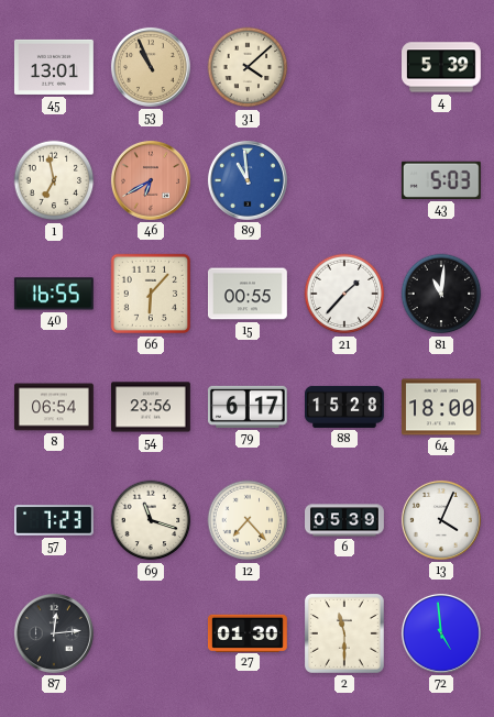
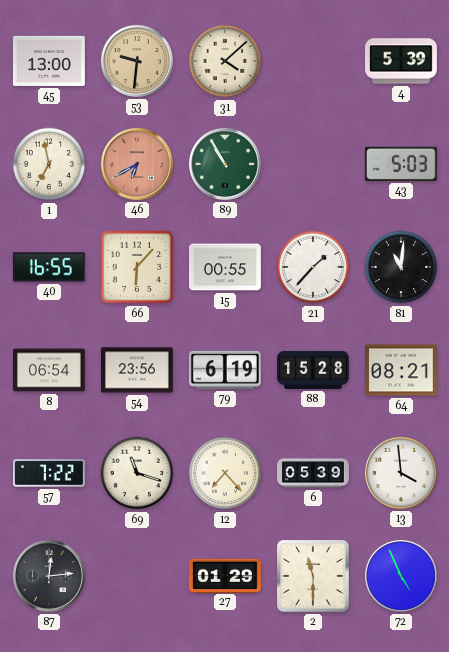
45: 13:01 -> 13:00 (49, 61)
53: 10:56 -> 9:31 (137, 61)
89: 10:59 -> 10:55 (225, 164)
89 dial: blue -> green (225, 164)
79: 6:17 -> 6:19 (225, 370)
64: 18:00 -> 08:21 (401, 370)
57: 7:23 -> 7:22 (50, 473)
13: 4:04 -> 3:59 (401, 473)
27: 01:30 -> 01:29 (225, 575)
72: 4:59 -> 4:56 (401, 576)
